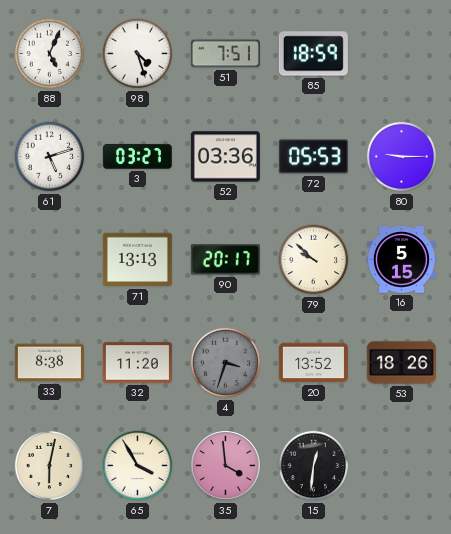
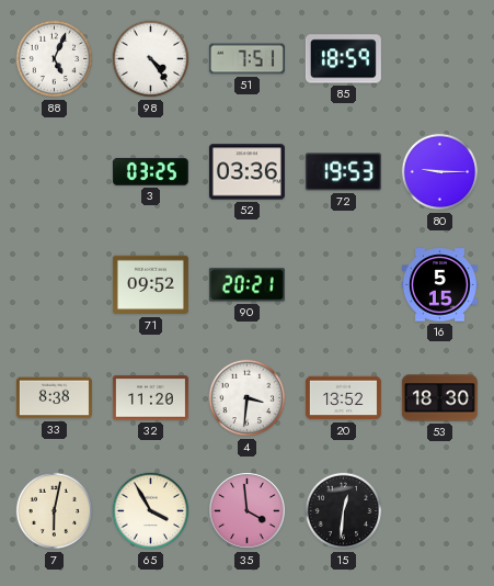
98: 4:27 -> 4:24 (151, 59)
61: 5:12 -> none (50, 157)
3: 03:27 -> 03:25 (150, 171)
72: 05:53 -> 19:53 (343, 172)
71: 13:13 -> 09:52 (150, 285)
90: 20:17 -> 20:21 (246, 285)
79: 9:52 -> none (314, 260)
4: 3:33 -> 3:31 (248, 398)
4 dial: grey -> white (248, 398)
53: 18:26 -> 18:30 (439, 398)
